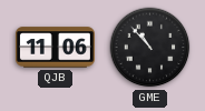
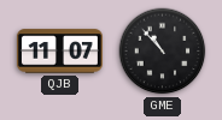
QJB: 11:06 -> 11:07 (59, 52)
